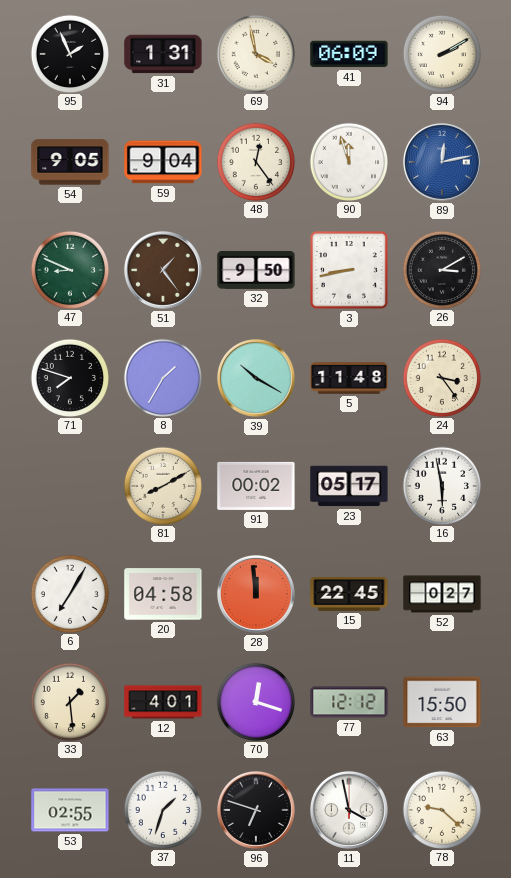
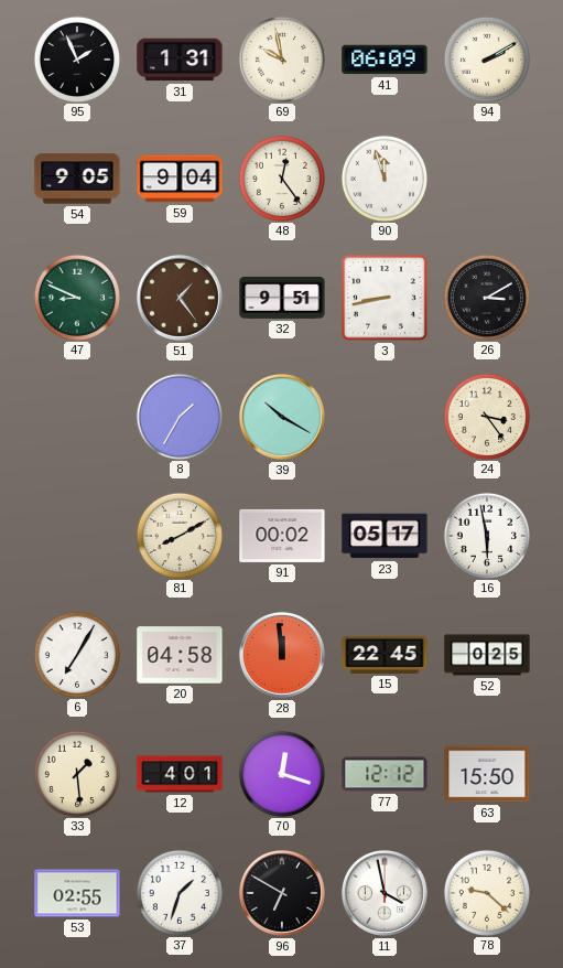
69: 3:58 -> 9:58 (281, 58)
89: 12:13 -> none (442, 162)
32: 9:50 -> 9:51 (282, 298)
71: 7:48 -> none (69, 377)
5: 11:48 -> none (349, 378)
52: 0:27 -> 0:25 (487, 655)
96: 6:48 -> 6:50 (282, 893)
